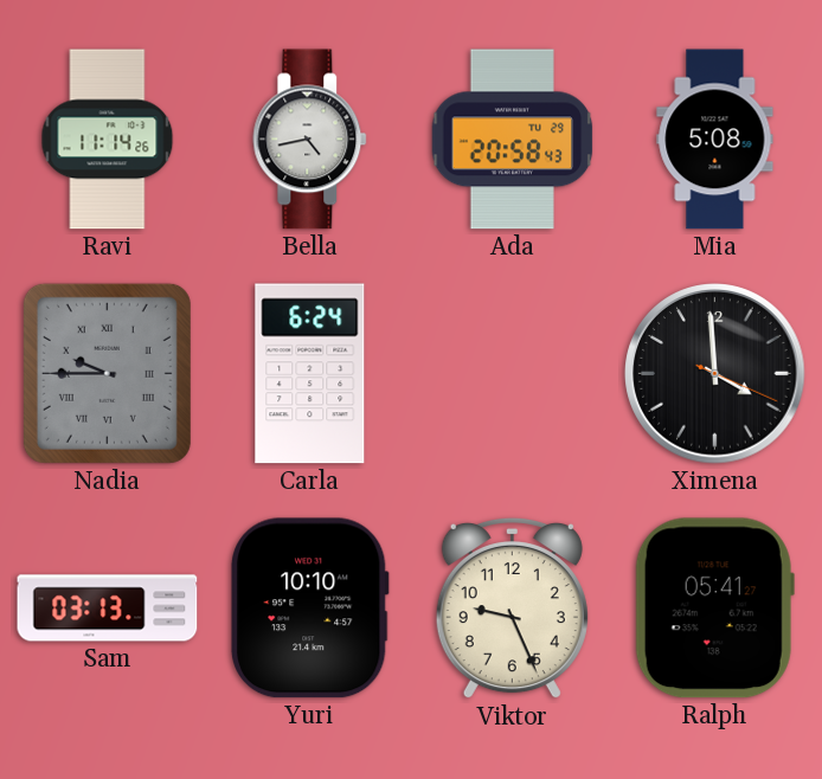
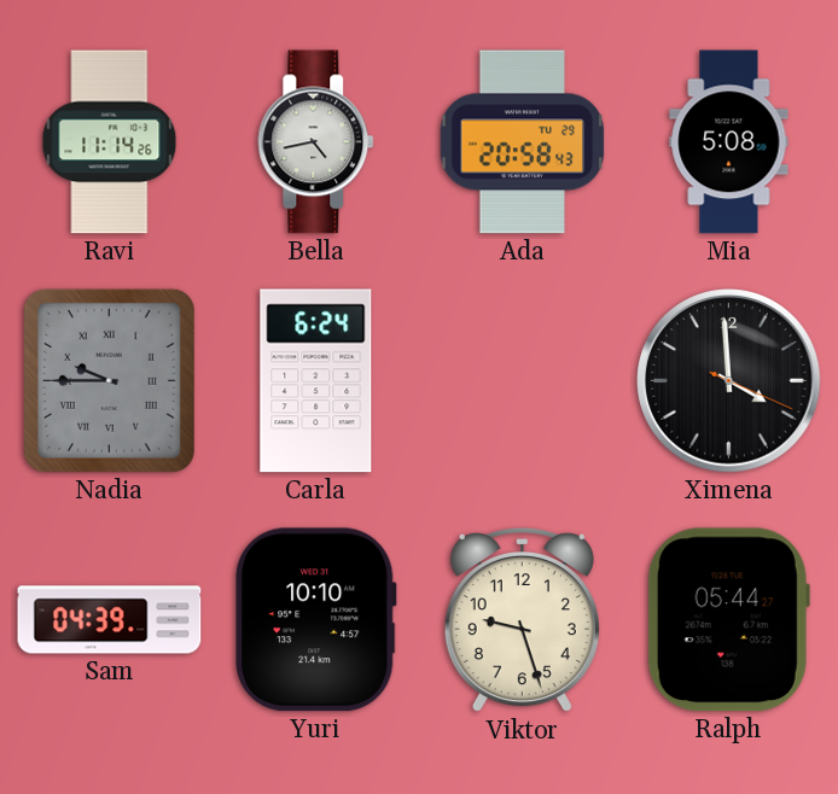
Sam: 03:13 -> 04:39 (110, 620)
Viktor: 9:26 -> 9:27 (522, 620)
Ralph: 05:41 -> 05:44 (728, 620)
